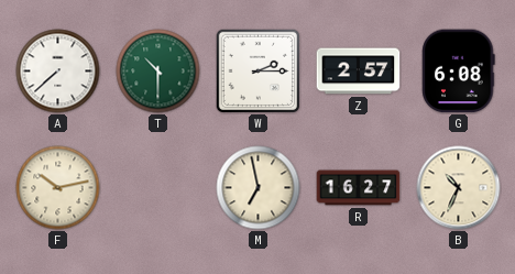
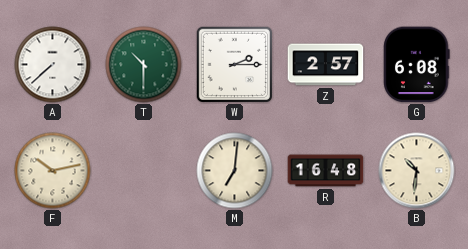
M: 6:58 -> 7:01 (235, 171)
R: 16:27 -> 16:48 (326, 171)
B: 10:34 -> 10:31 (417, 171)
